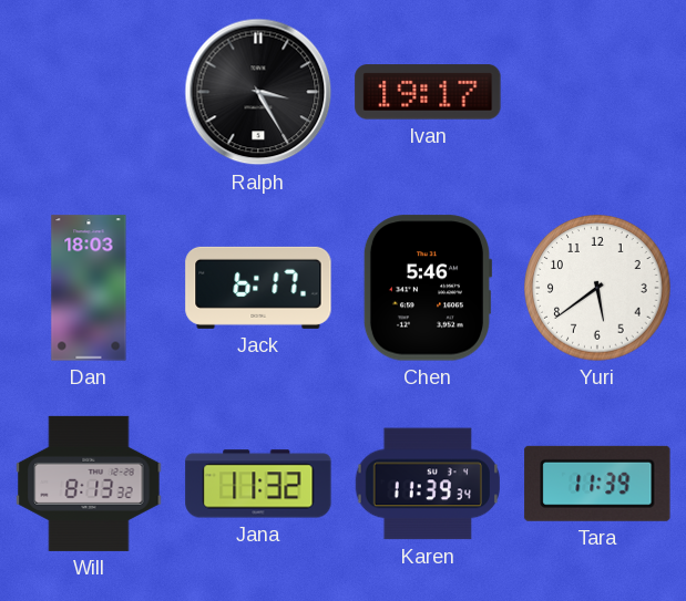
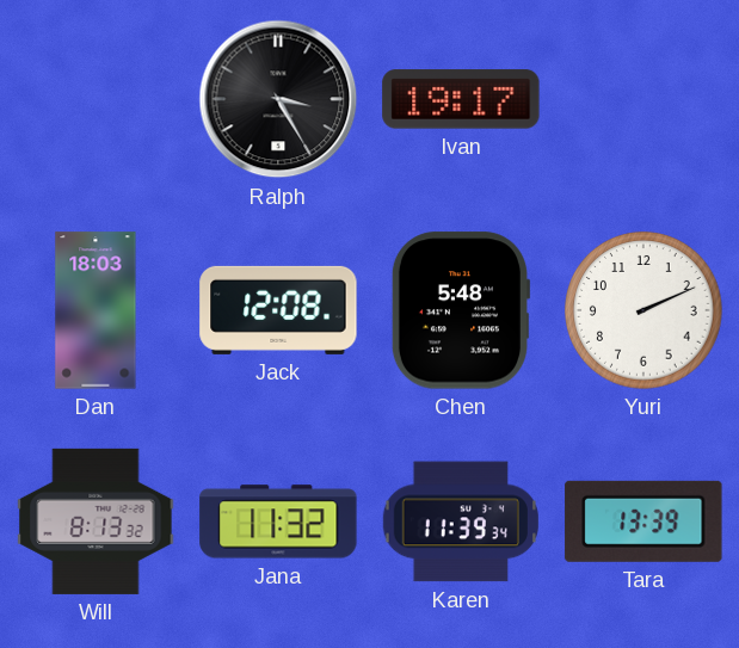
Jack: 6:17 -> 12:08 (278, 310)
Chen: 5:46 -> 5:48 (461, 310)
Yuri: 5:39 -> 2:11 (643, 310)
Tara: 11:39 -> 13:39 (643, 522)
